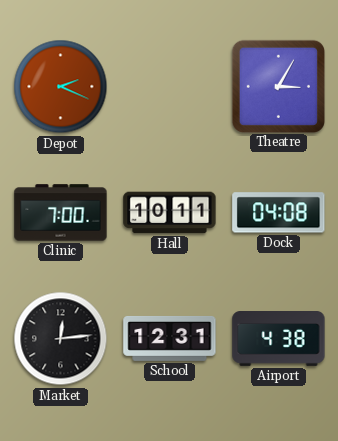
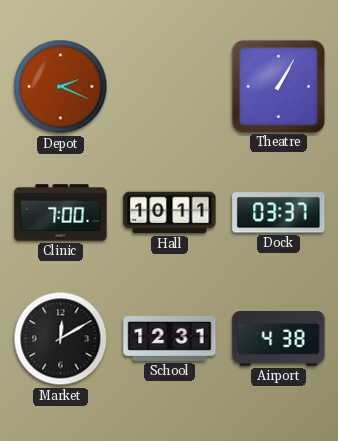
Theatre: 3:05 -> 1:05 (278, 86)
Dock: 04:08 -> 03:37 (279, 213)
Market: 12:14 -> 12:10 (61, 339)
